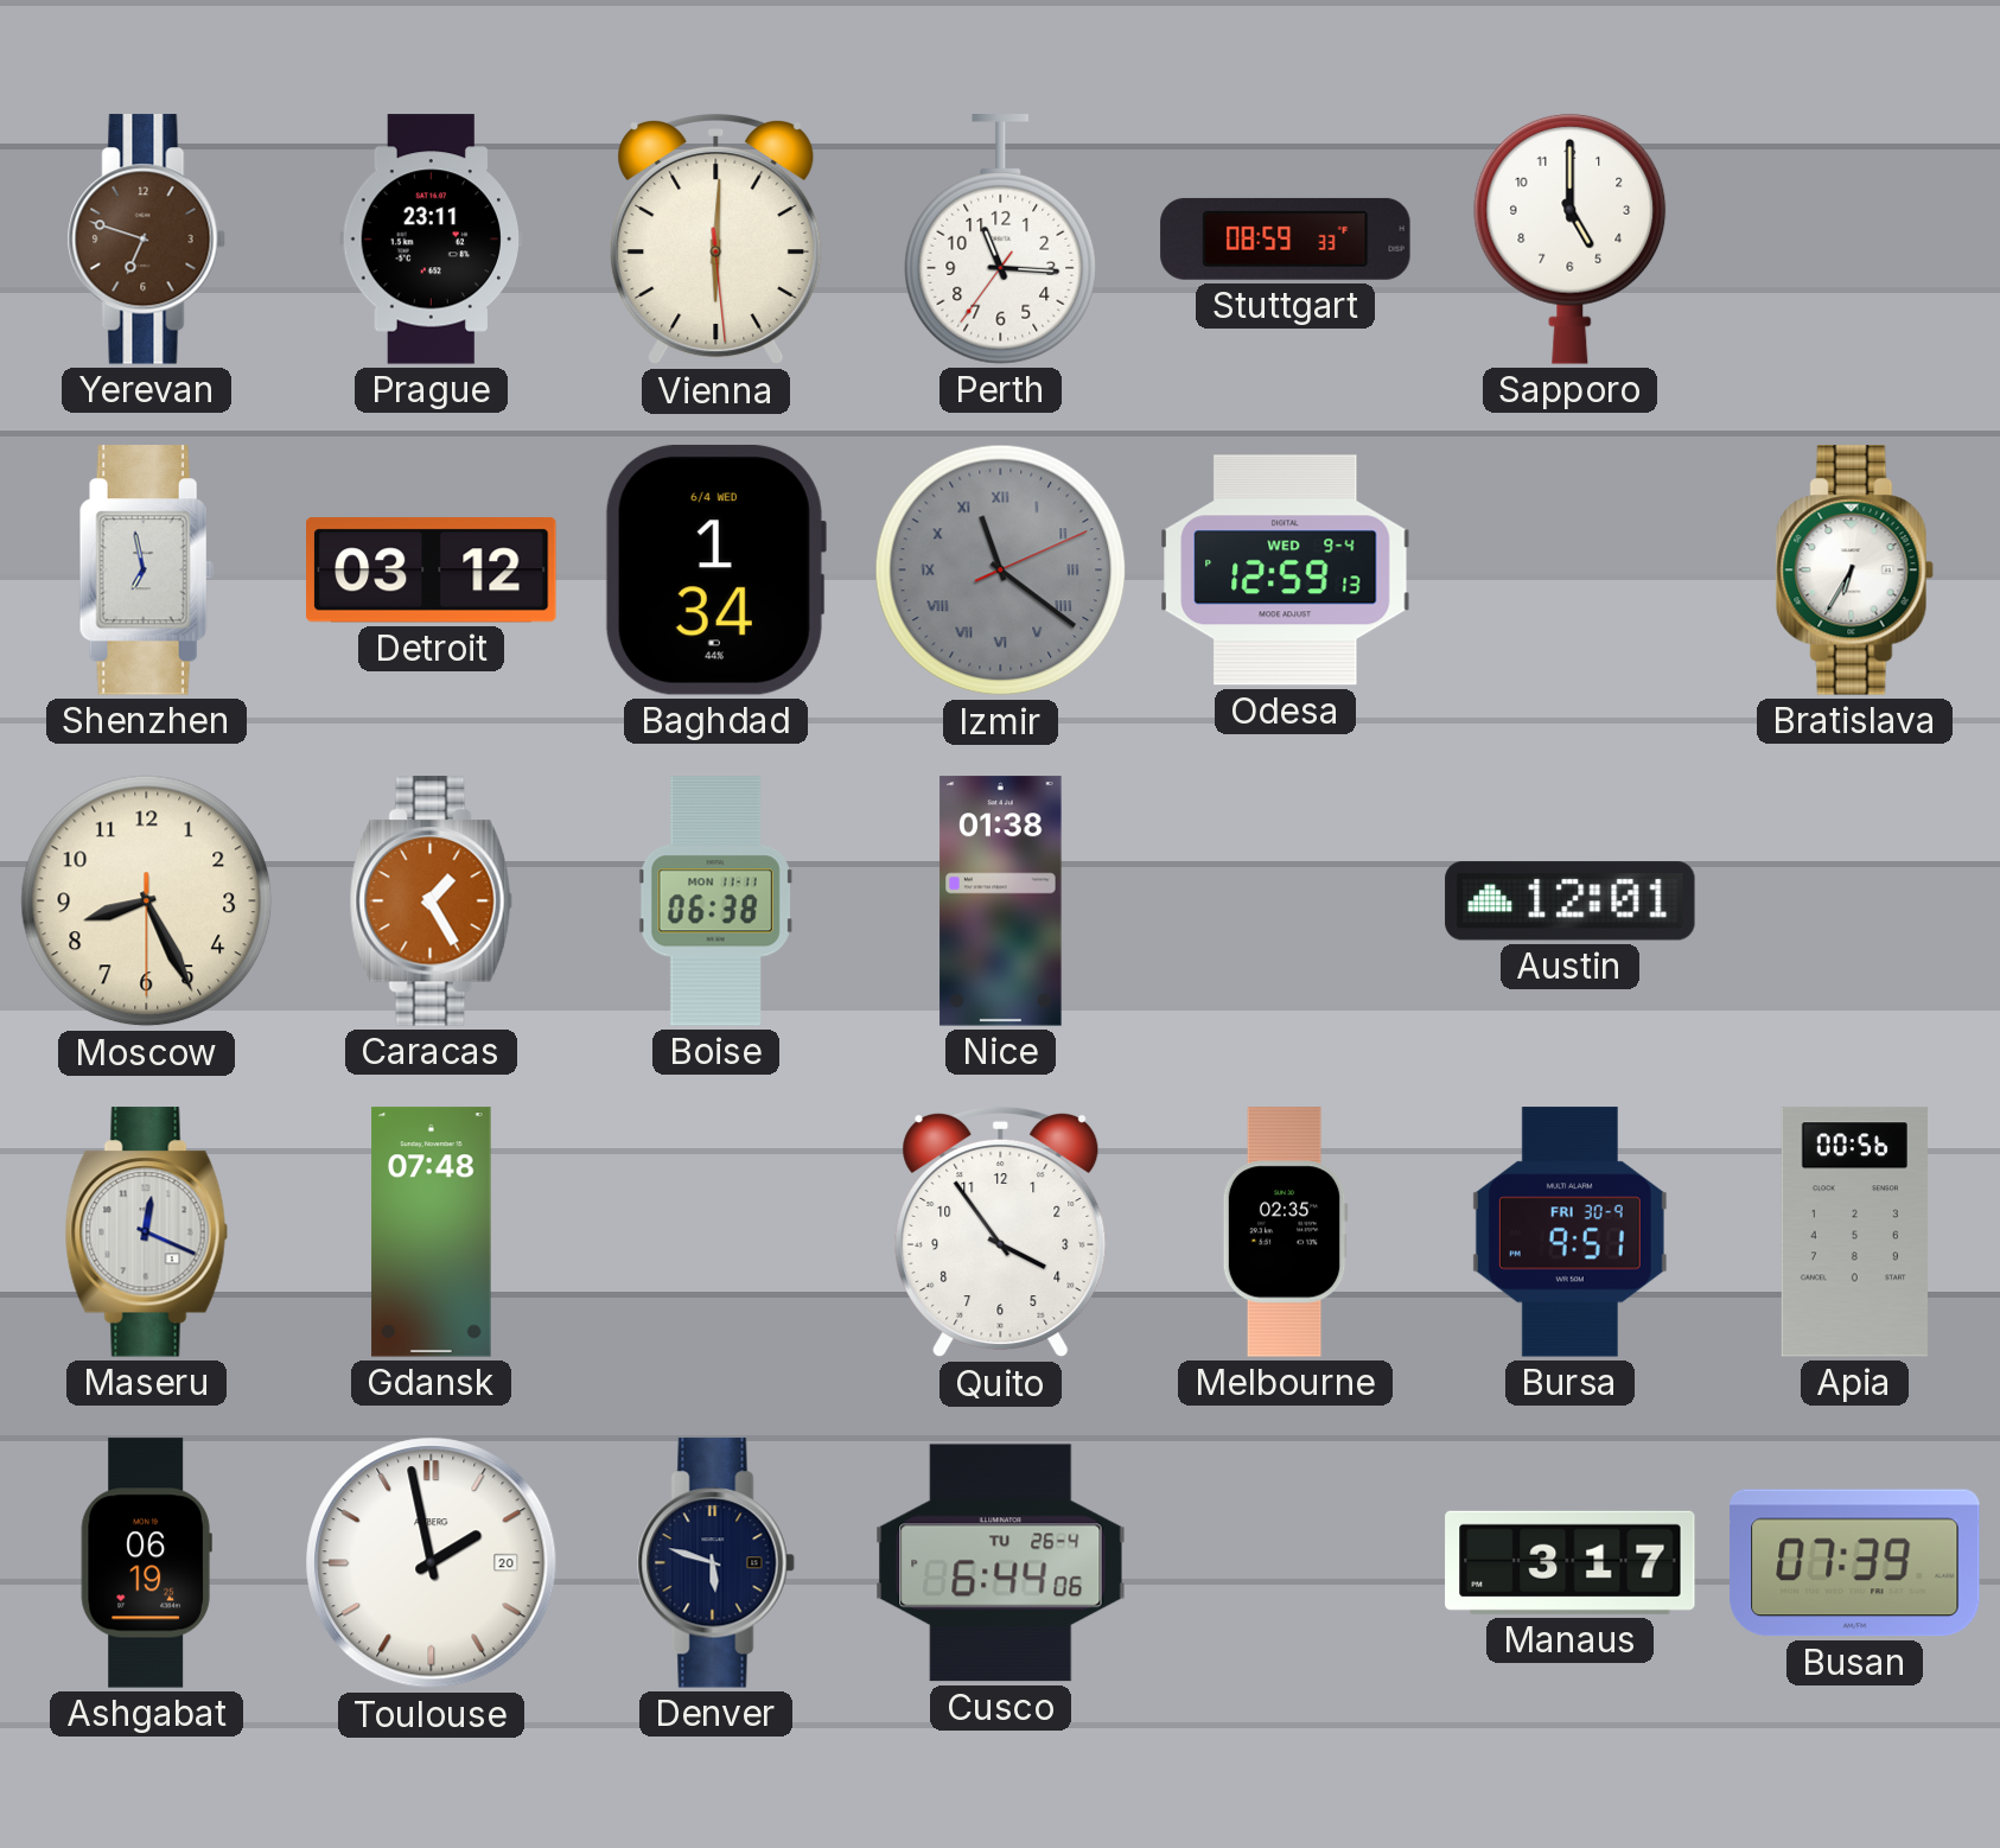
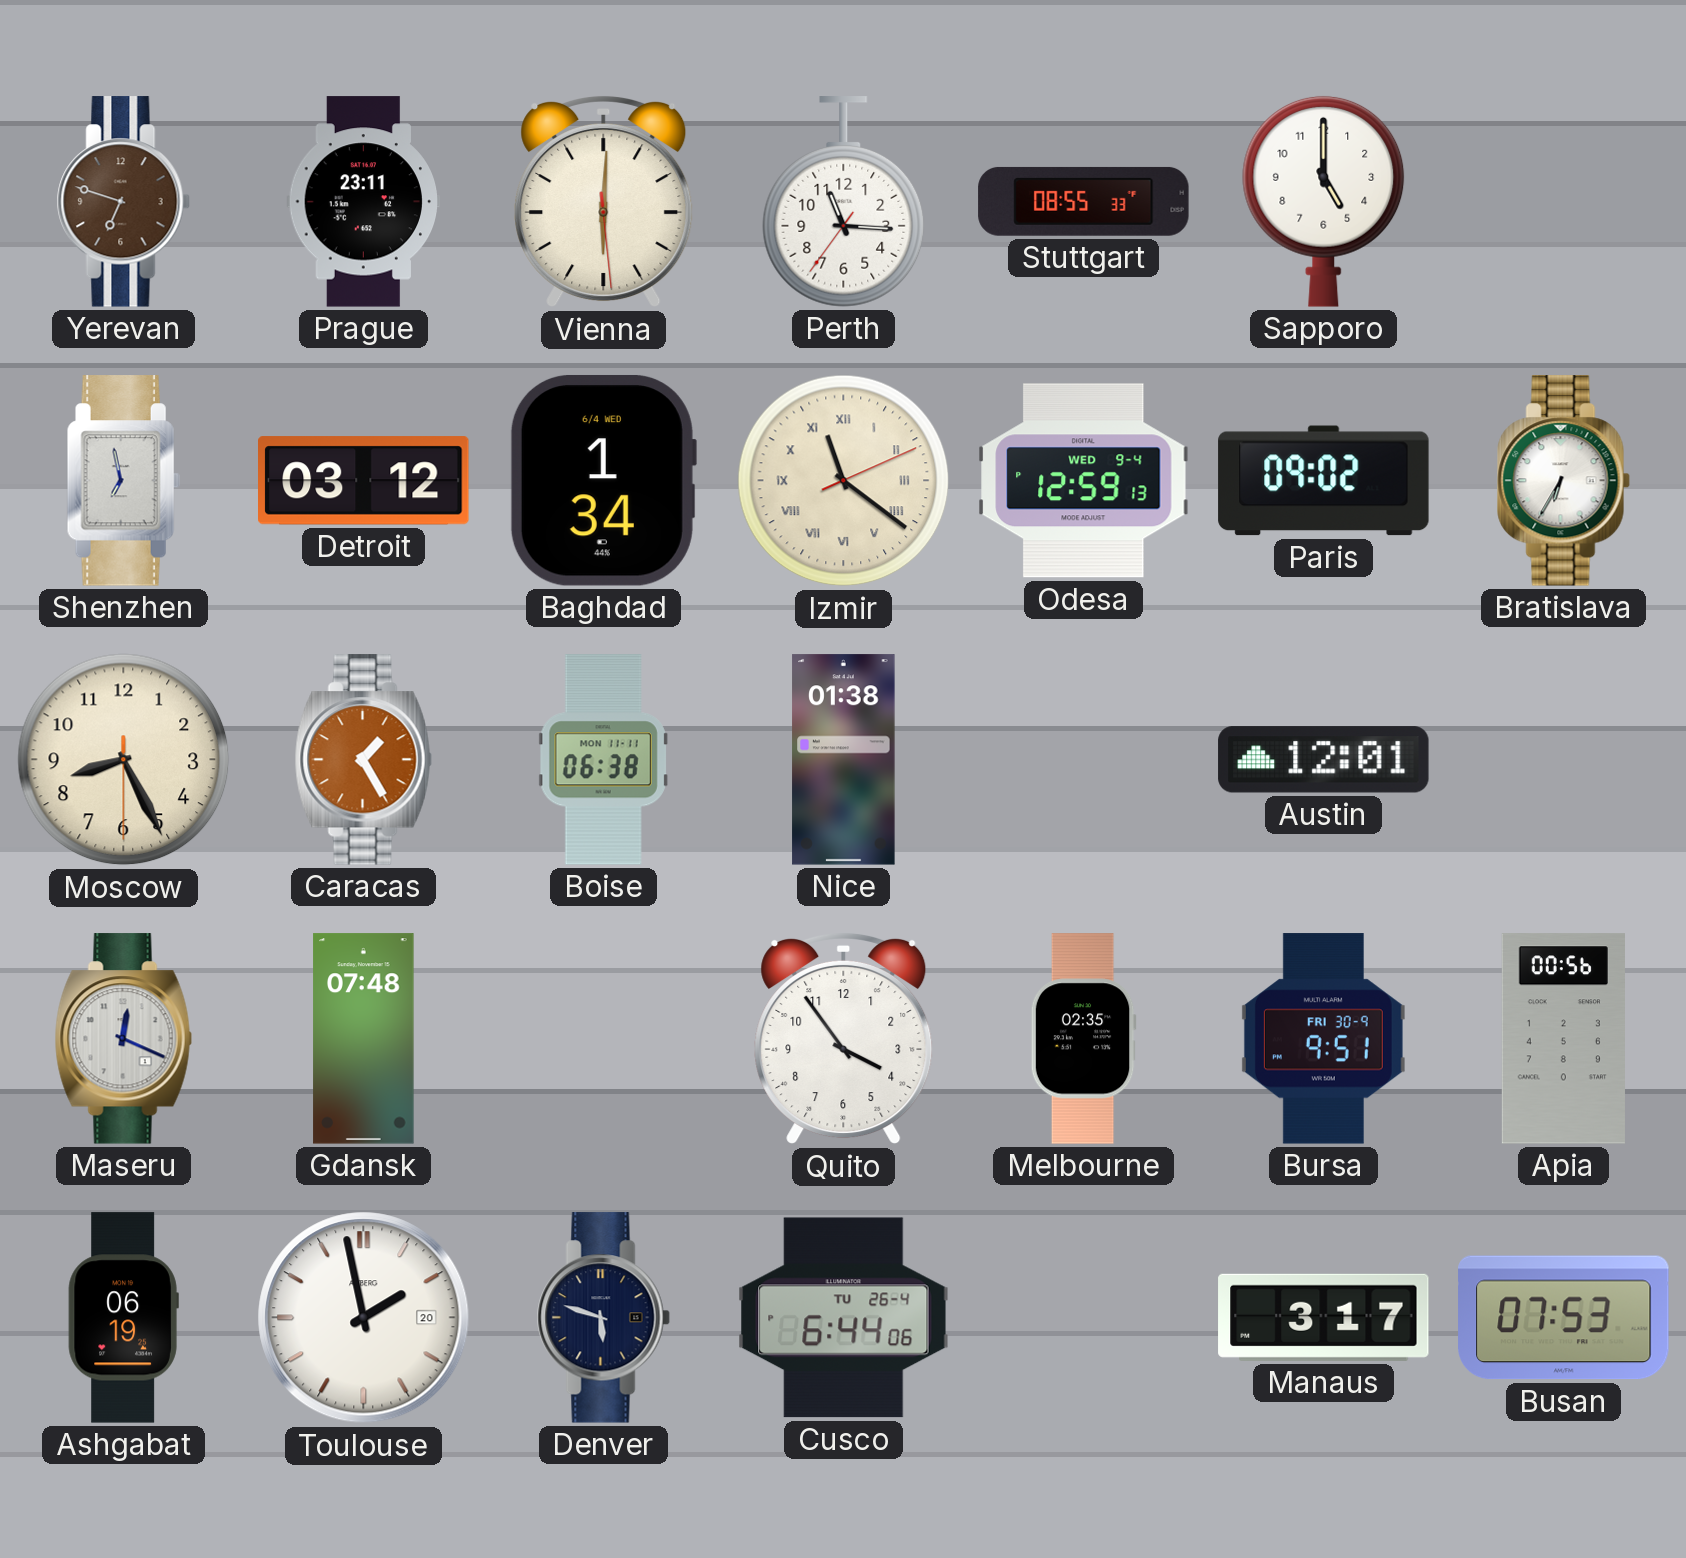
Stuttgart: 08:59 -> 08:55 (1084, 201)
Izmir dial: grey -> cream (844, 481)
Paris: none -> 09:02 (1324, 481)
Busan: 07:39 -> 07:53 (1564, 1318)
